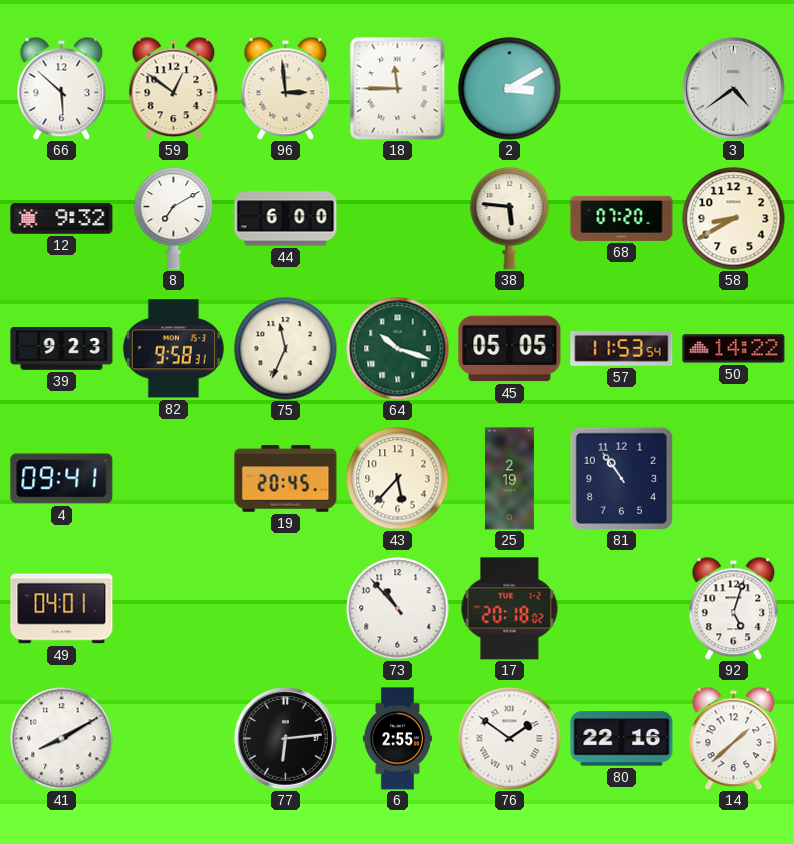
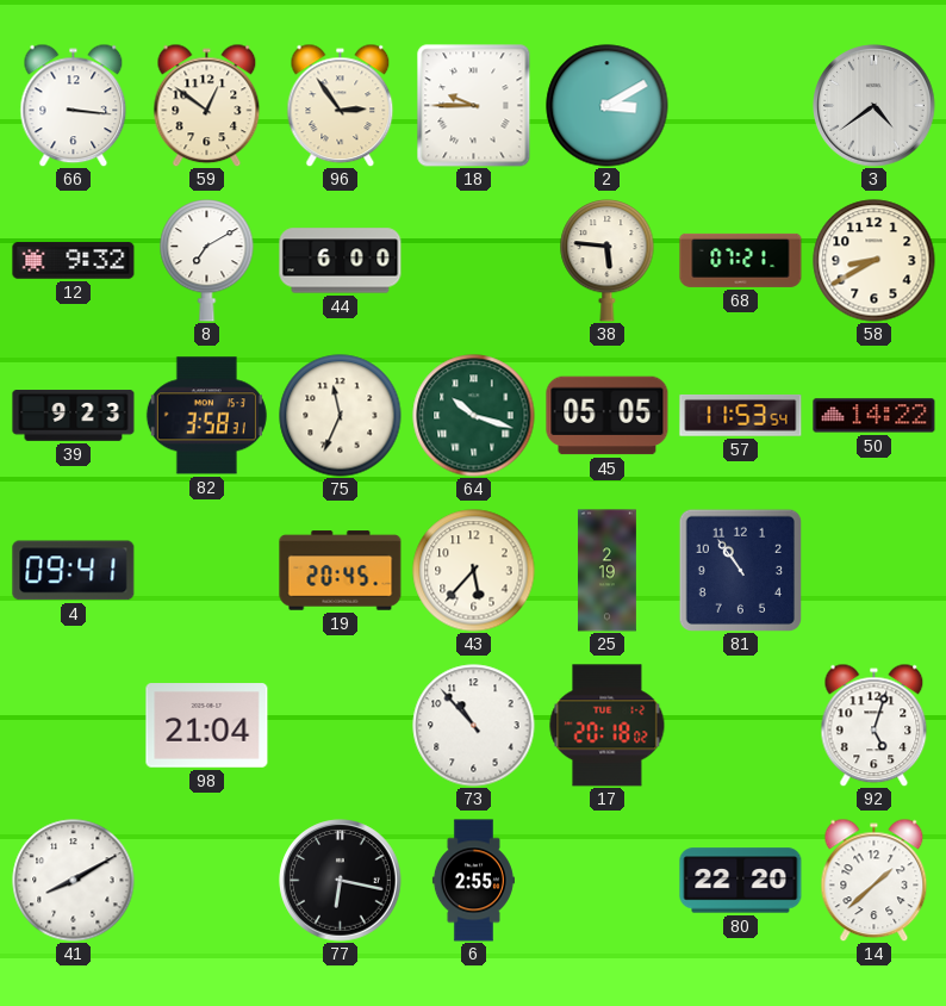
66: 5:52 -> 3:16 (74, 105)
96: 2:59 -> 2:54 (341, 105)
18: 11:45 -> 9:45 (474, 106)
68: 07:20 -> 07:21 (741, 260)
82: 9:58 -> 3:58 (206, 416)
49: 04:01 -> none (62, 609)
98: none -> 21:04 (207, 726)
77: 6:14 -> 6:17 (341, 881)
76: 1:51 -> none (510, 739)
80: 22:16 -> 22:20 (741, 881)
